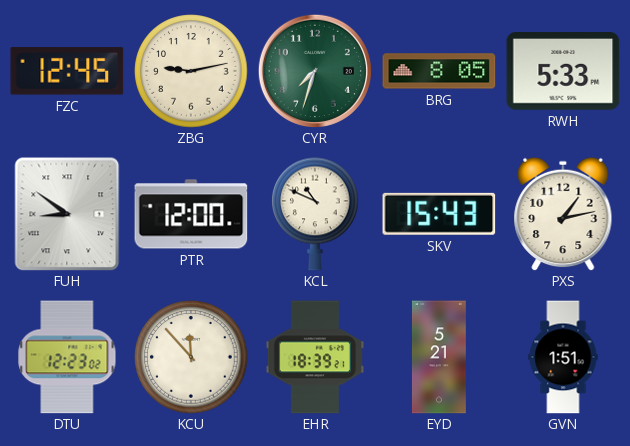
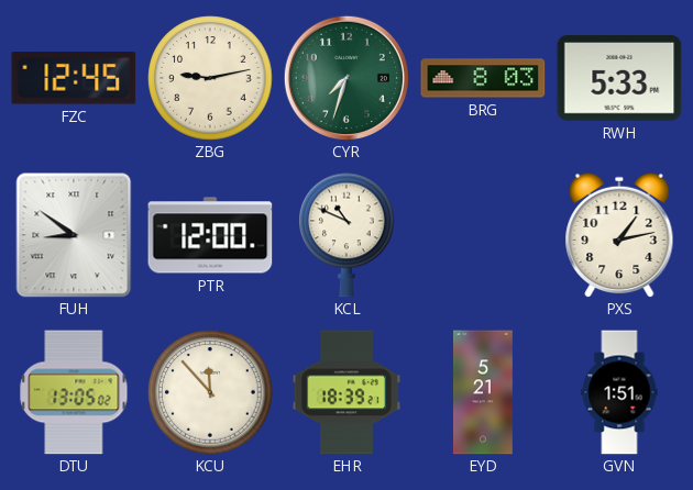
BRG: 8:05 -> 8:03 (483, 78)
SKV: 15:43 -> none (439, 214)
DTU: 12:23 -> 13:05 (74, 392)
